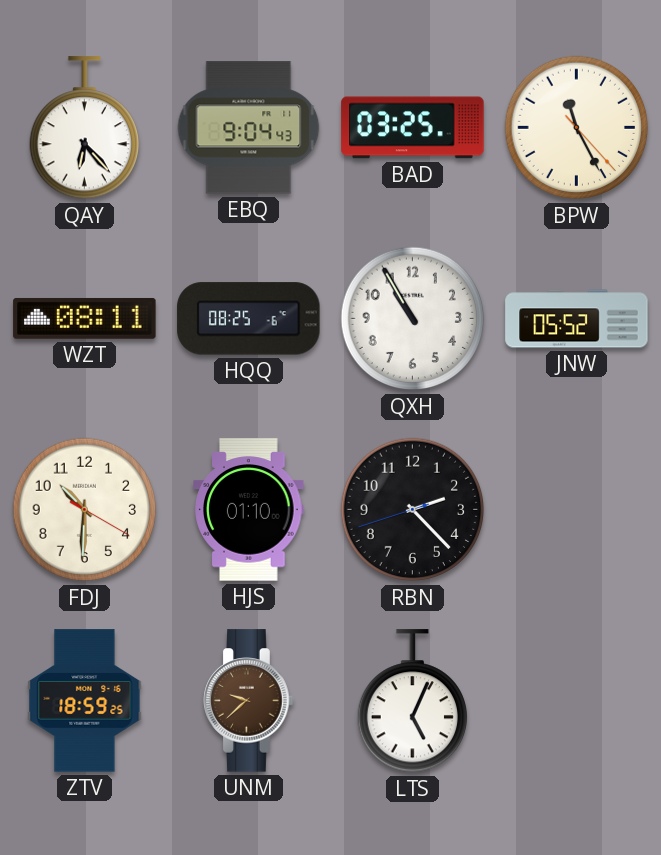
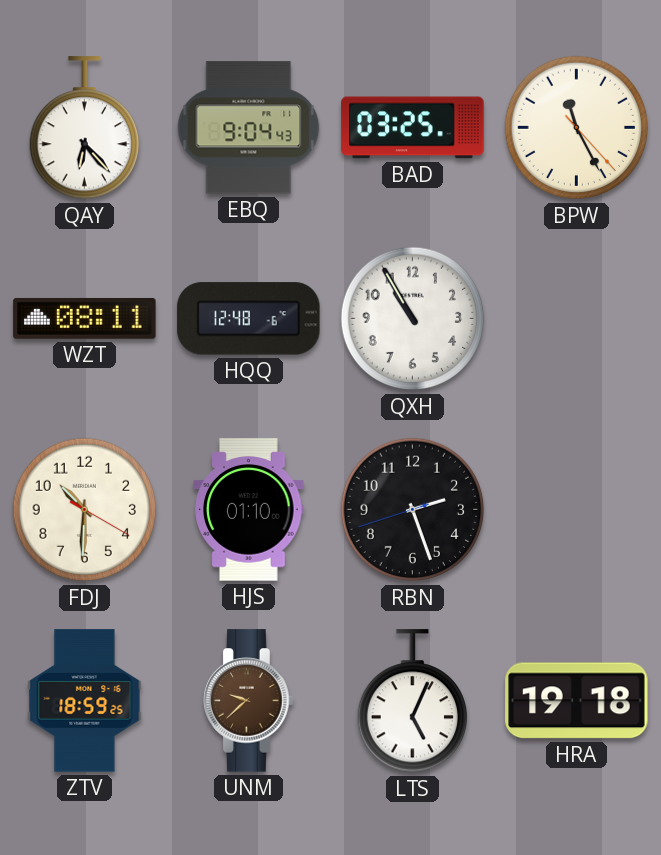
HQQ: 08:25 -> 12:48 (249, 319)
JNW: 05:52 -> none (577, 319)
RBN: 2:22 -> 2:26 (413, 510)
HRA: none -> 19:18 (577, 701)
